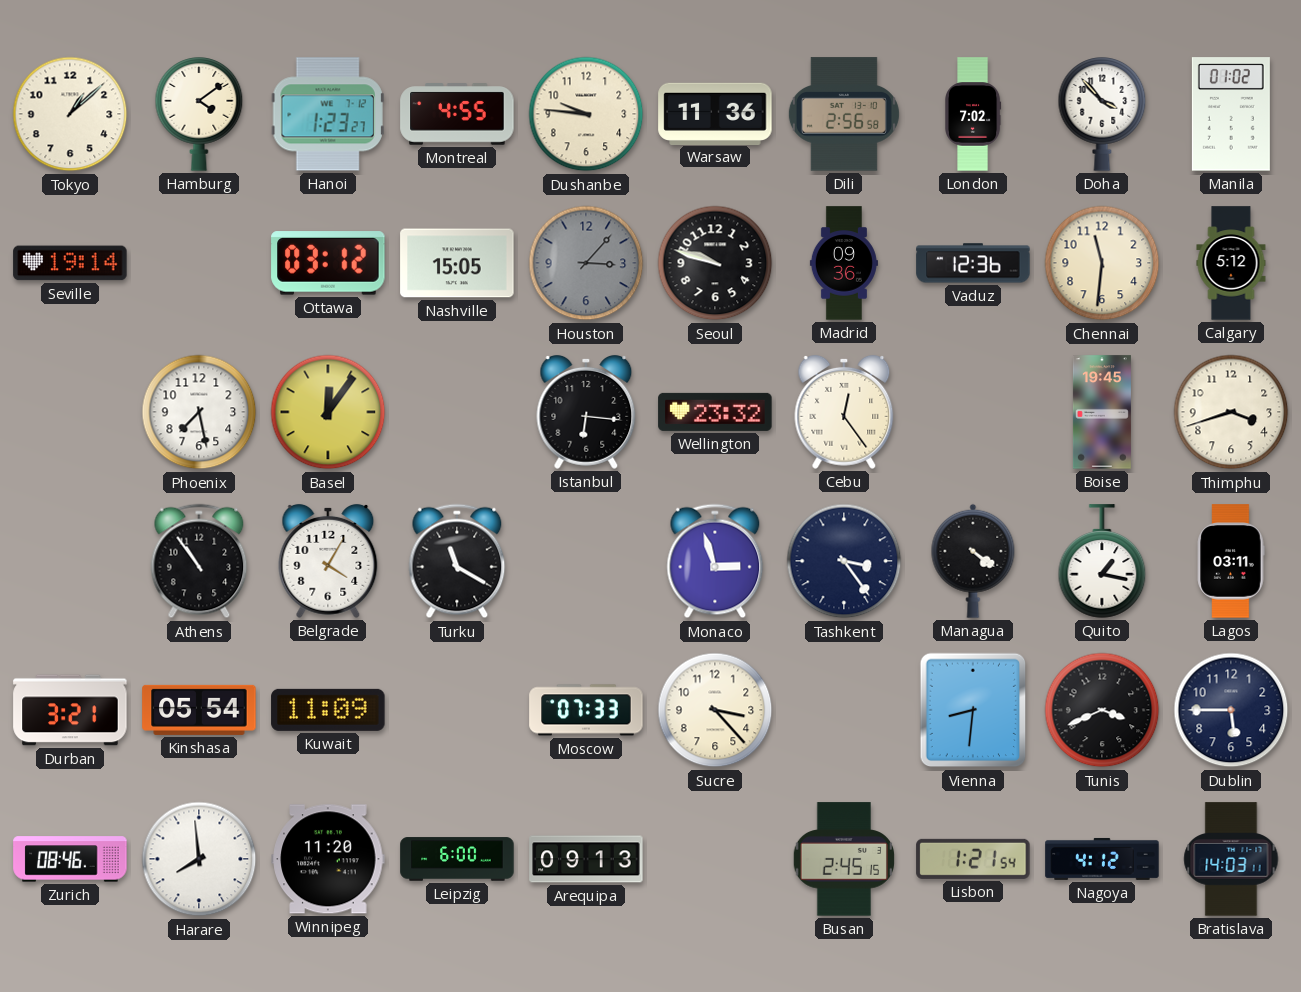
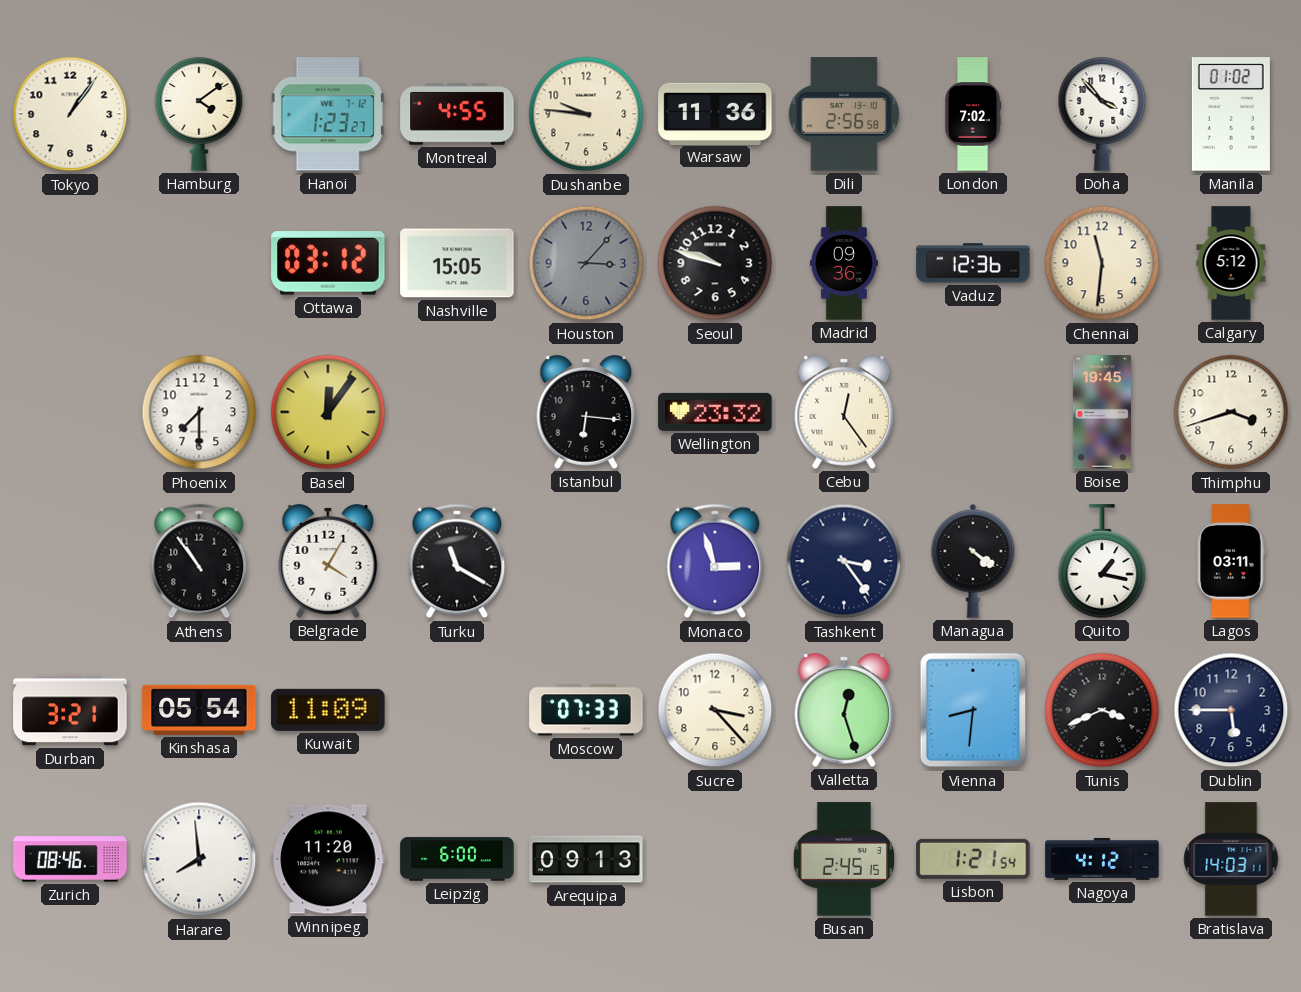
Tokyo: 1:08 -> 1:06 (70, 114)
Seville: 19:14 -> none (70, 263)
Phoenix: 7:28 -> 7:30 (199, 412)
Valletta: none -> 12:27 (844, 710)
